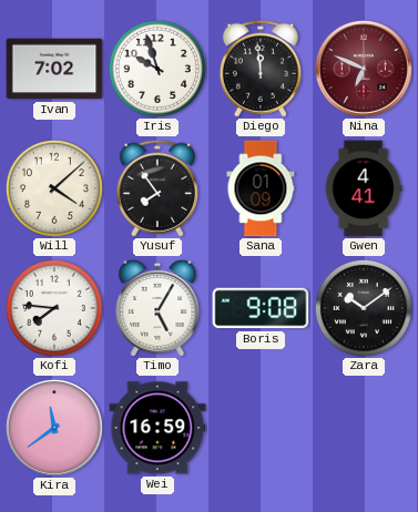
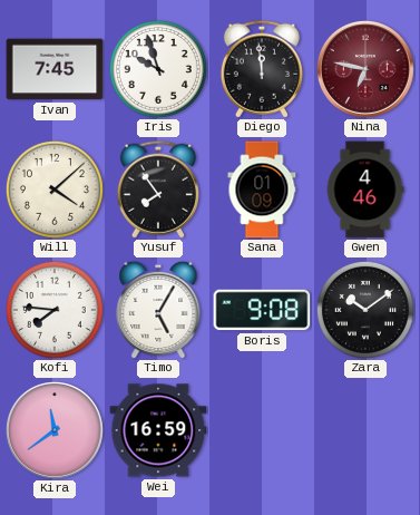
Ivan: 7:02 -> 7:45 (55, 69)
Nina: 6:49 -> 6:47 (365, 69)
Gwen: 4:41 -> 4:46 (365, 190)
